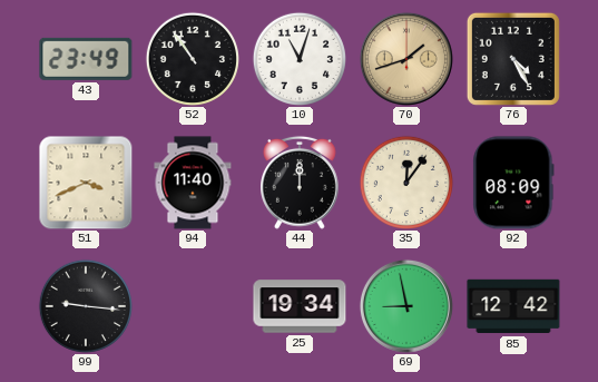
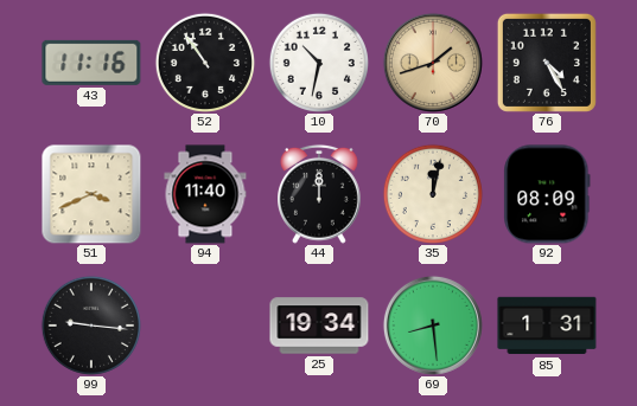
43: 23:49 -> 11:16 (91, 63)
10: 11:03 -> 10:32 (319, 63)
35: 12:06 -> 12:02 (433, 194)
69: 8:58 -> 8:29 (433, 326)
85: 12:42 -> 1:31 (547, 326)
